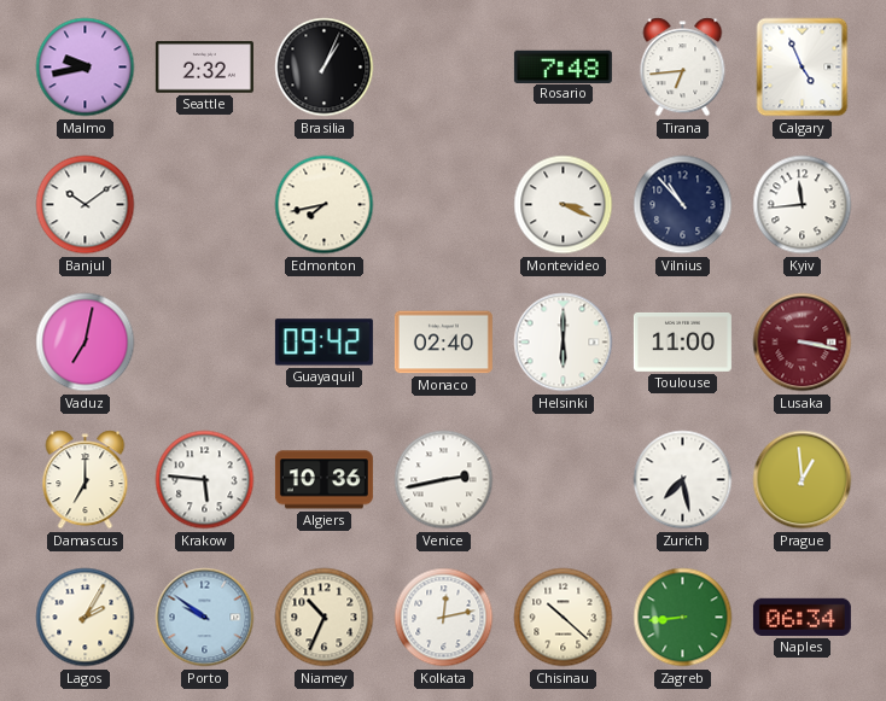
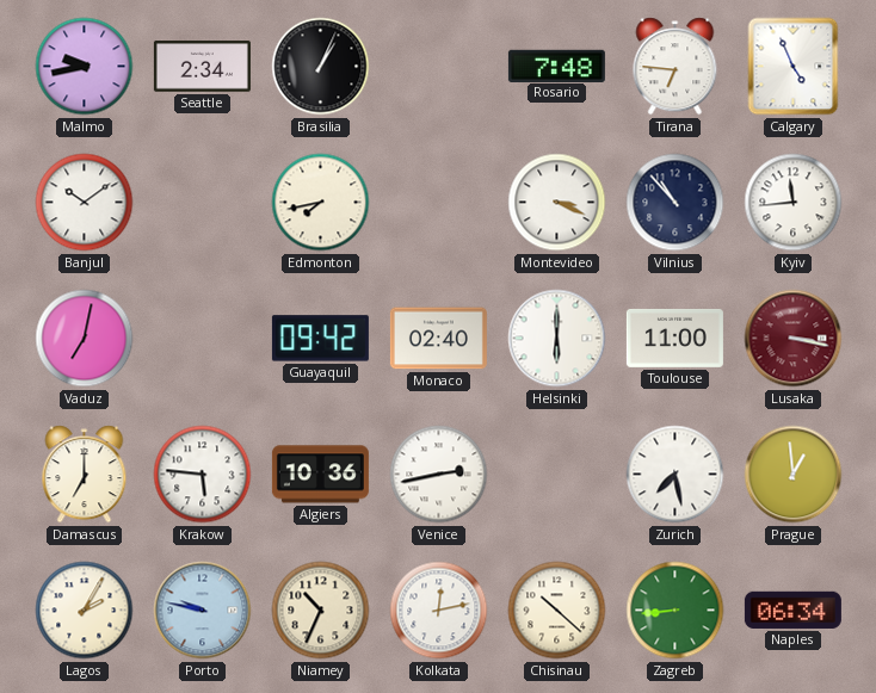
Seattle: 2:32 -> 2:34 (202, 67)
Tirana: 6:44 -> 6:46 (675, 67)
Porto: 9:51 -> 9:47 (203, 611)
